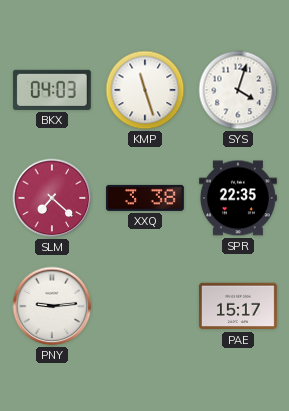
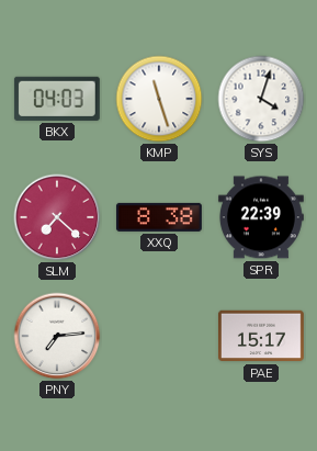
XXQ: 3:38 -> 8:38 (159, 217)
SPR: 22:35 -> 22:39 (261, 217)
PNY: 9:14 -> 7:14 (57, 336)
